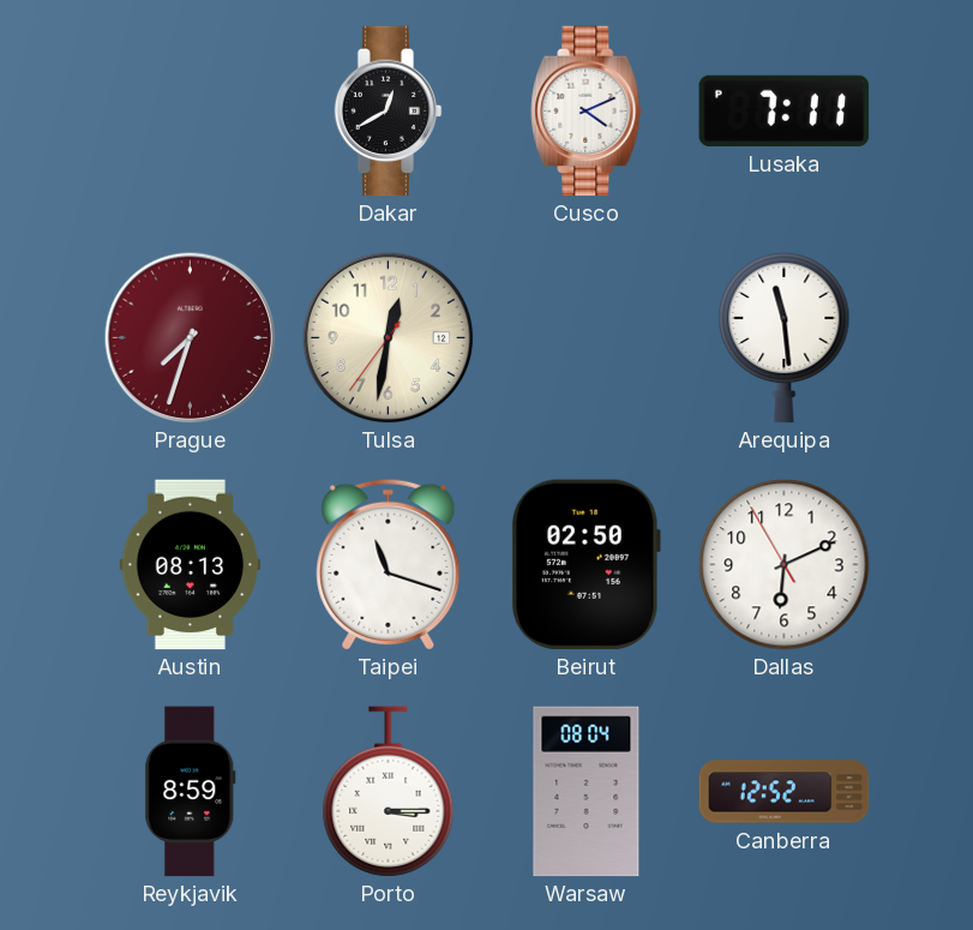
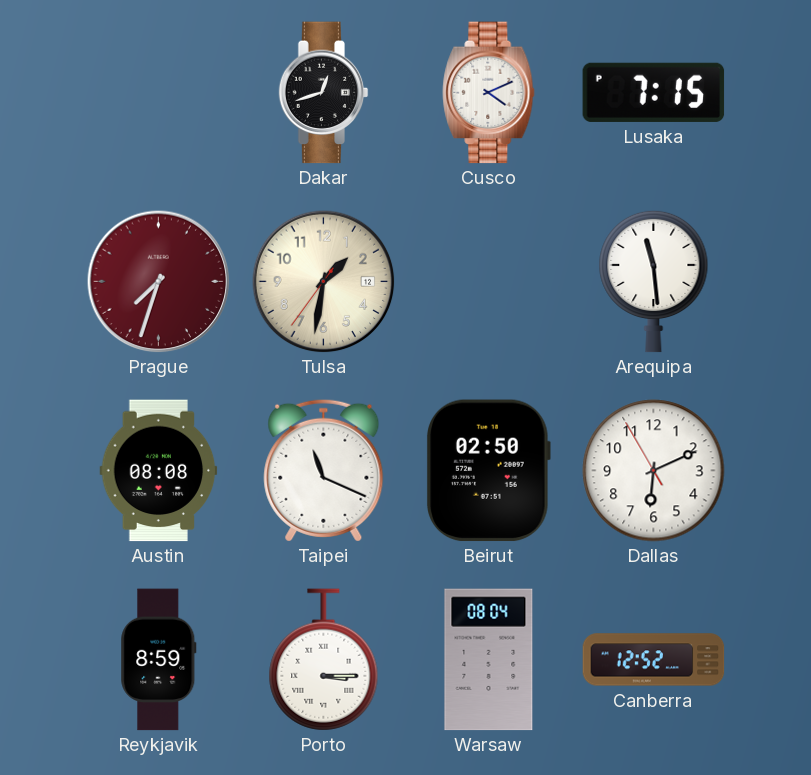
Dakar: 12:40 -> 12:42 (324, 93)
Lusaka: 7:11 -> 7:15 (654, 92)
Tulsa: 12:31 -> 1:31 (323, 281)
Austin: 08:13 -> 08:08 (159, 471)
Taipei: 11:18 -> 11:19 (324, 470)
